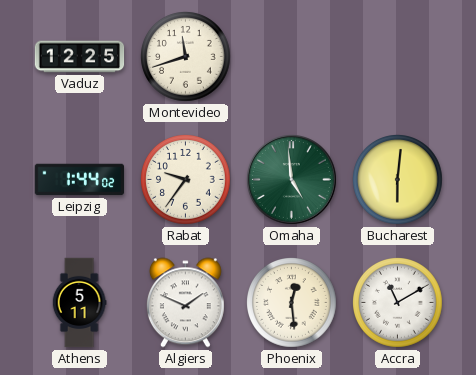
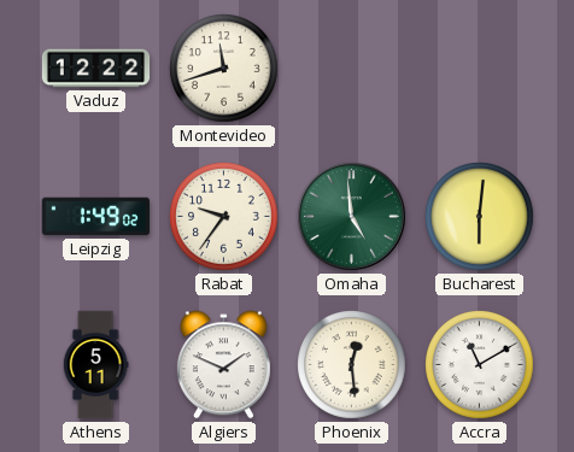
Vaduz: 12:25 -> 12:22 (96, 69)
Leipzig: 1:44 -> 1:49 (96, 217)
